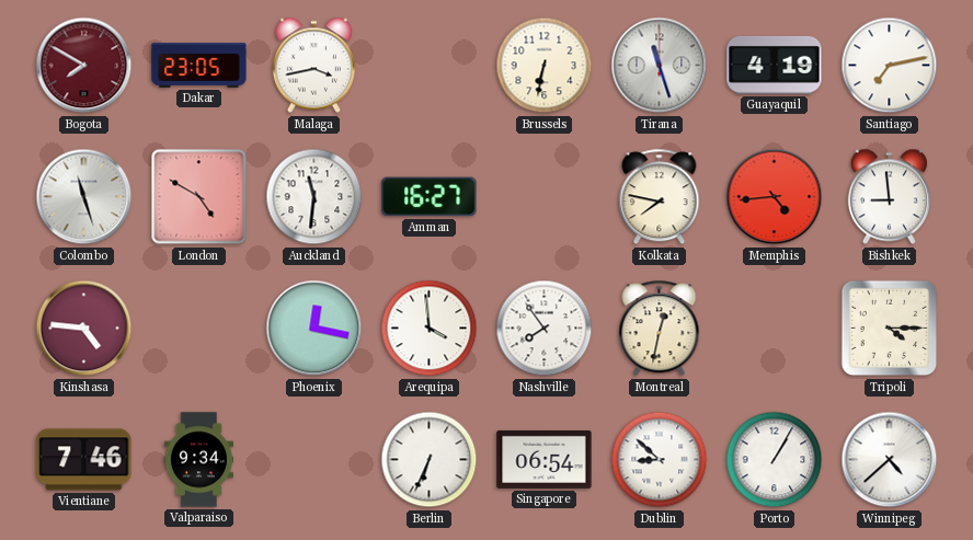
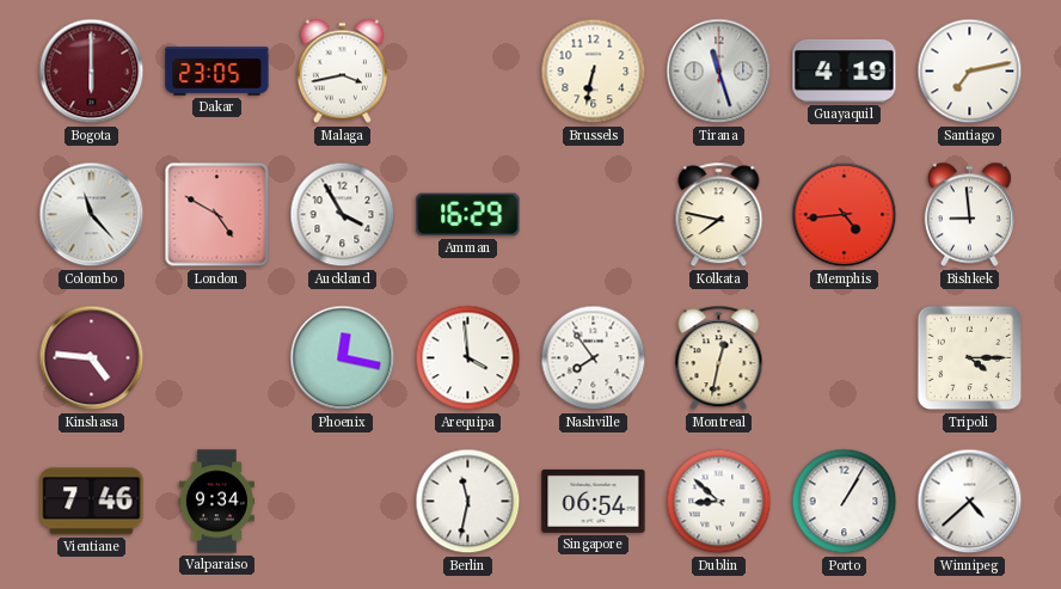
Bogota: 7:50 -> 6:00 (92, 72)
Colombo: 11:27 -> 11:23 (92, 215)
Auckland: 11:31 -> 3:55 (343, 215)
Amman: 16:27 -> 16:29 (468, 215)
Berlin: 6:34 -> 11:32 (468, 502)
